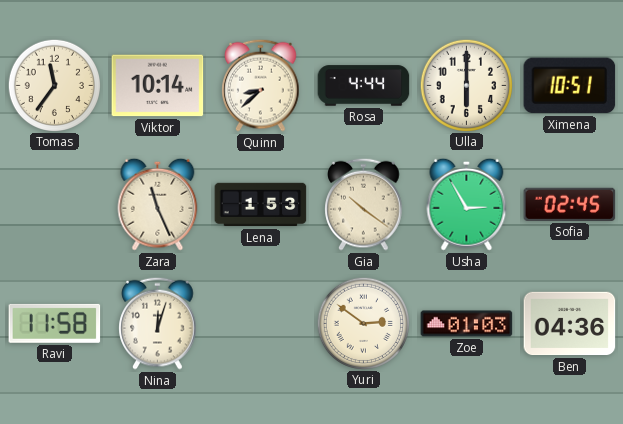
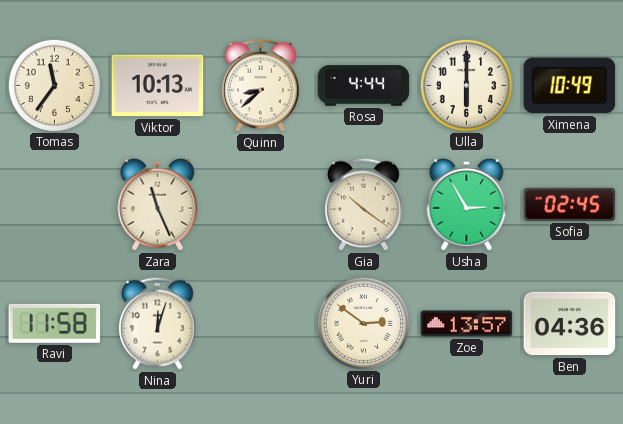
Viktor: 10:14 -> 10:13 (158, 86)
Ximena: 10:51 -> 10:49 (570, 86)
Lena: 1:53 -> none (261, 205)
Zoe: 01:03 -> 13:57 (467, 324)
